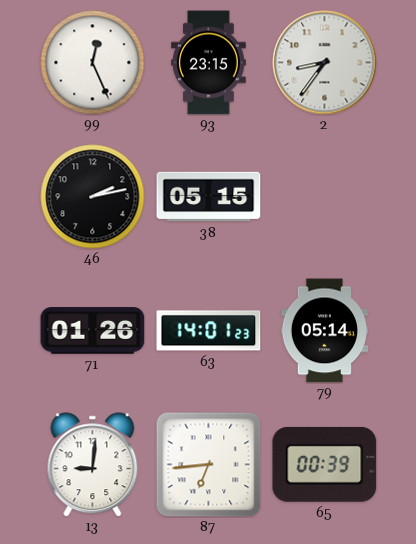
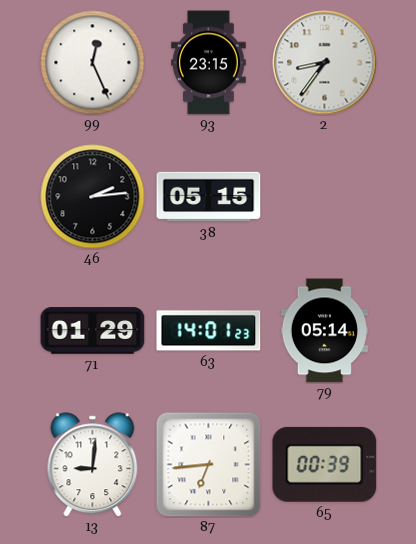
46: 2:13 -> 2:14 (93, 197)
71: 01:26 -> 01:29 (93, 331)
